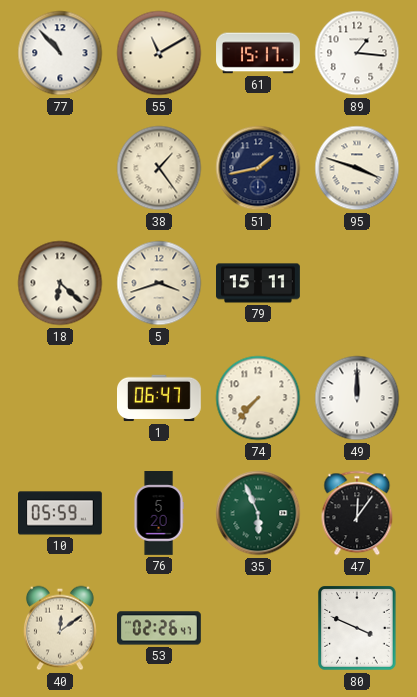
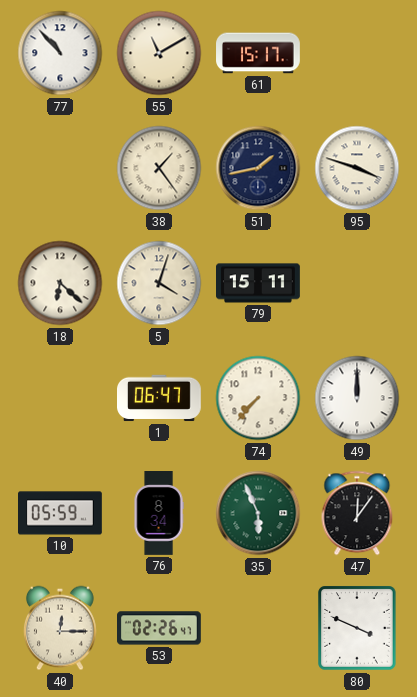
89: 1:16 -> none (357, 53)
5: 3:42 -> 4:03 (159, 283)
76: 5:20 -> 8:34 (159, 514)
40: 12:09 -> 12:15 (60, 628)
